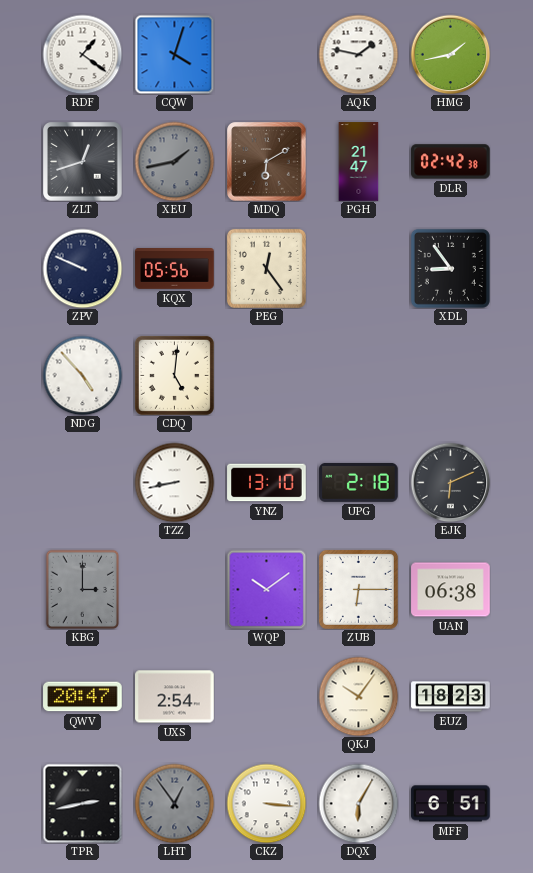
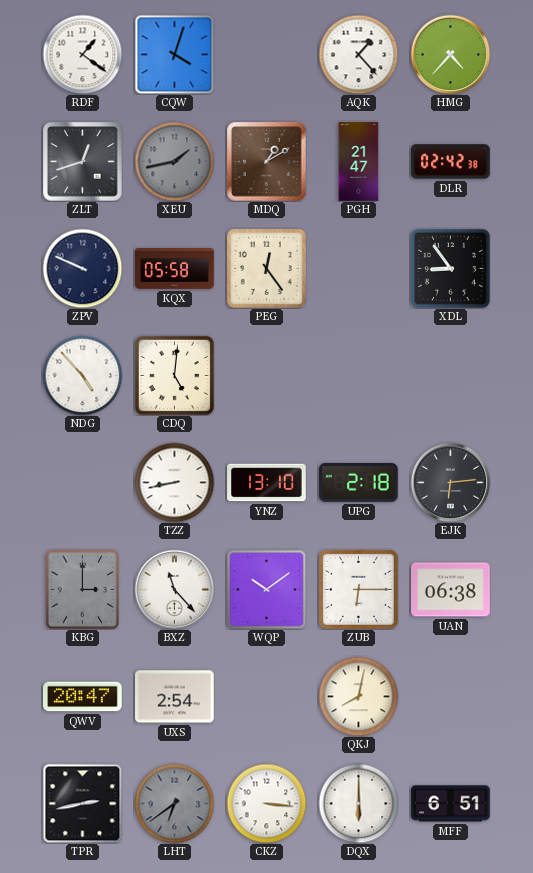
AQK: 1:47 -> 1:23 (358, 54)
HMG: 1:43 -> 4:37 (450, 54)
MDQ: 6:10 -> 1:10 (267, 162)
KQX: 05:56 -> 05:58 (175, 269)
EJK: 6:11 -> 6:14 (450, 482)
BXZ: none -> 11:23 (174, 589)
QKJ: 10:06 -> 8:02 (358, 696)
EUZ: 18:23 -> none (451, 697)
LHT: 12:54 -> 6:39 (174, 803)
DQX: 6:05 -> 6:00 (358, 803)
